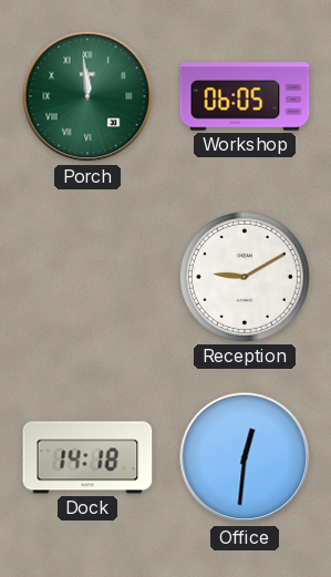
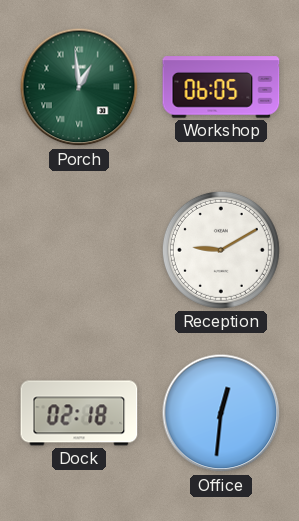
Porch: 11:59 -> 12:59 (79, 87)
Dock: 14:18 -> 02:18 (79, 413)
